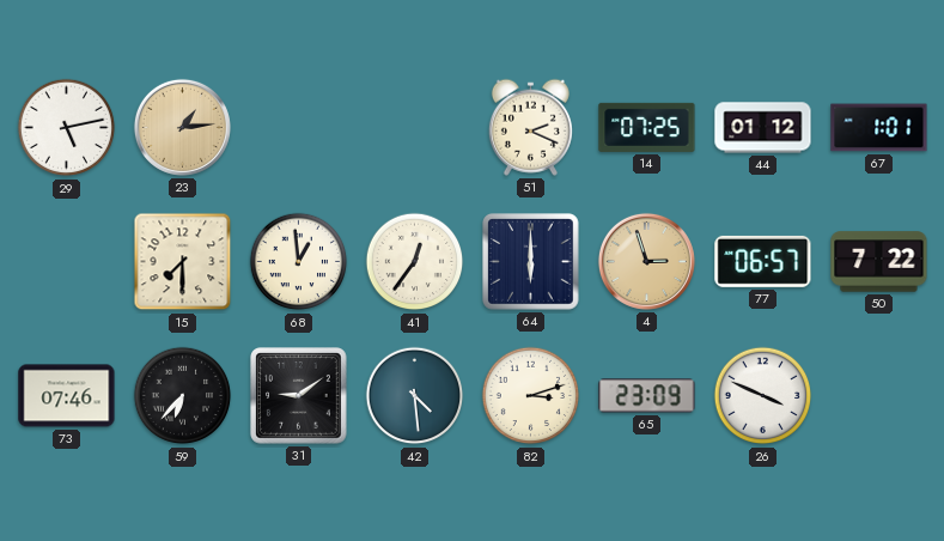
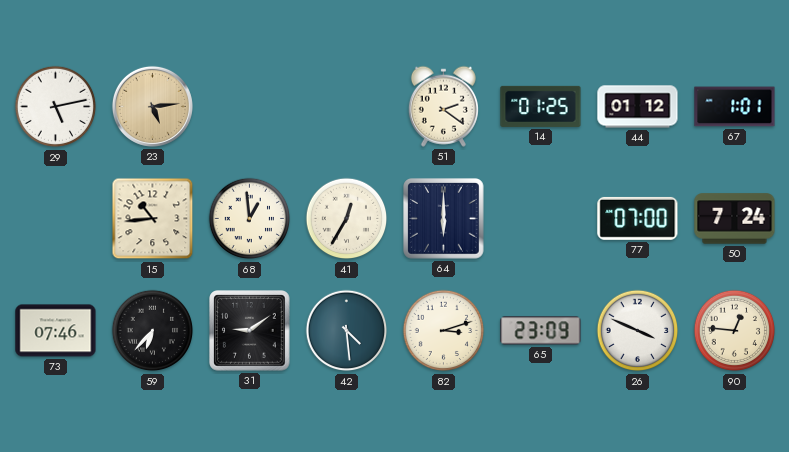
23: 1:14 -> 5:14 (152, 106)
51: 2:19 -> 2:21 (443, 106)
14: 07:25 -> 01:25 (541, 106)
15: 7:30 -> 10:44 (153, 219)
41: 12:36 -> 12:35 (347, 219)
4: 2:57 -> none (646, 261)
77: 06:57 -> 07:00 (638, 218)
50: 7:22 -> 7:24 (735, 219)
90: none -> 12:46 (735, 331)
